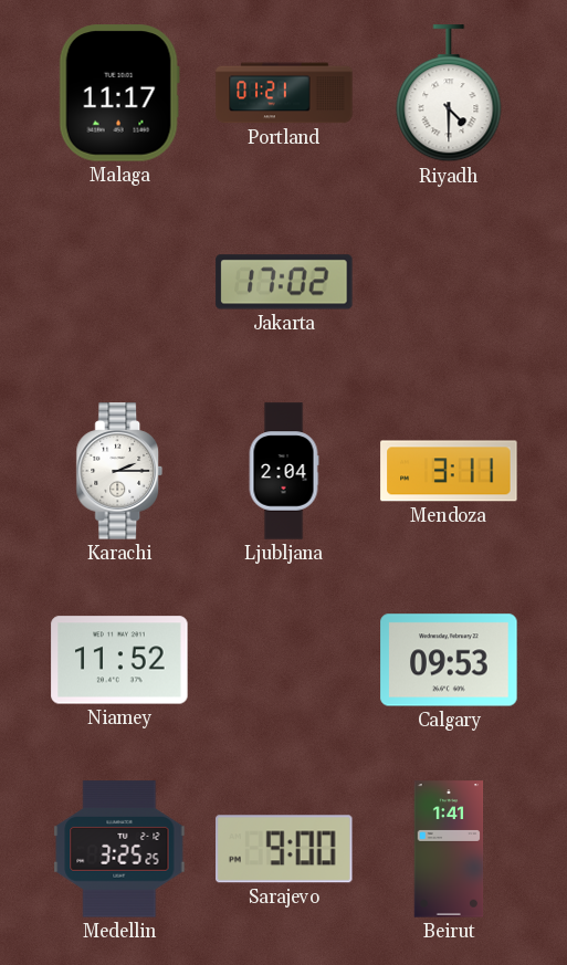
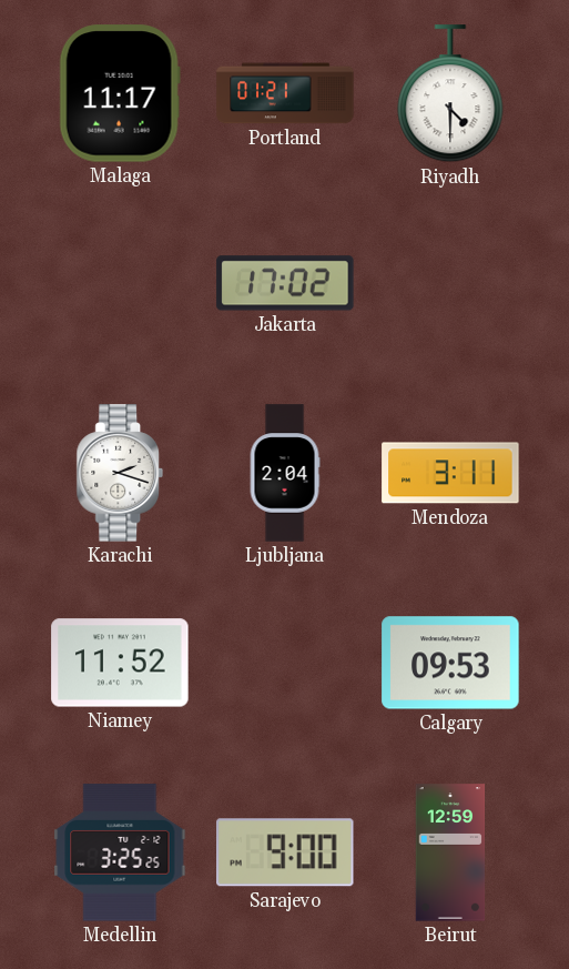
Karachi: 2:15 -> 2:18 (120, 473)
Beirut: 1:41 -> 12:59 (450, 852)
